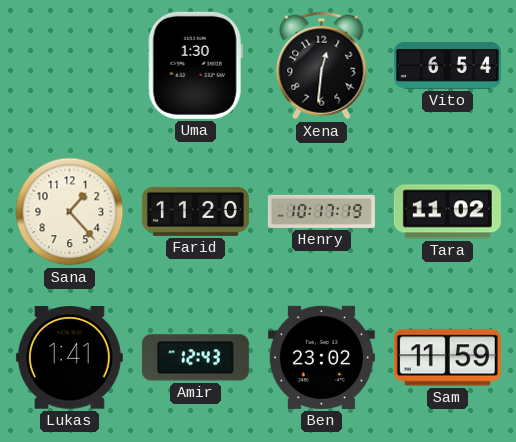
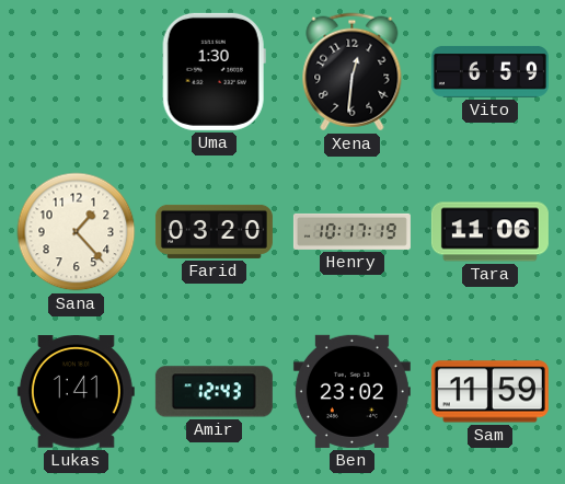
Vito: 6:54 -> 6:59 (489, 71)
Farid: 11:20 -> 03:20 (214, 231)
Tara: 11:02 -> 11:06 (489, 232)
